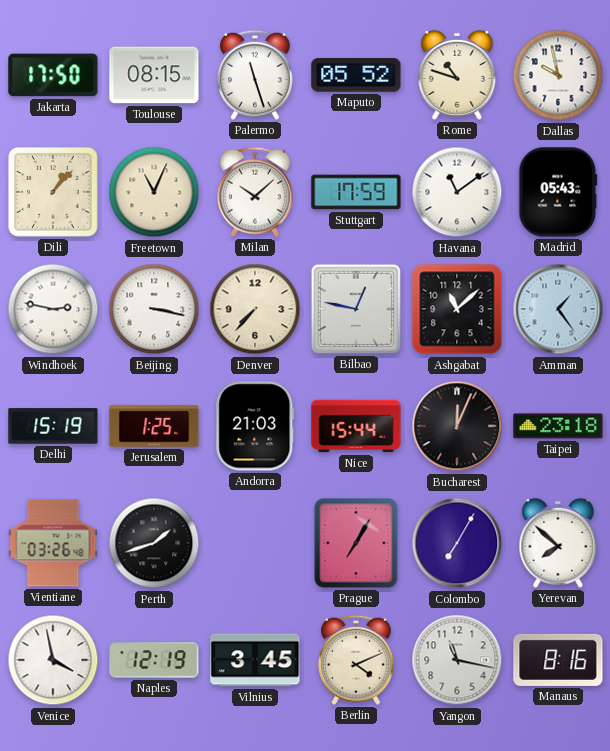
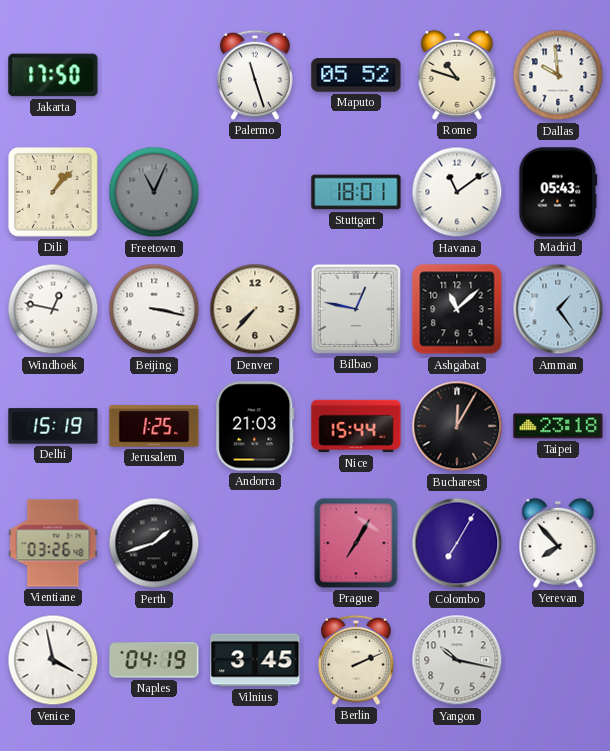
Toulouse: 08:15 -> none (154, 75)
Dallas: 9:58 -> 9:59 (558, 75)
Freetown dial: cream -> grey (154, 192)
Milan: 10:08 -> none (256, 192)
Stuttgart: 17:59 -> 18:01 (356, 192)
Windhoek: 2:47 -> 12:47 (53, 309)
Bucharest: 12:04 -> 12:05 (457, 426)
Yerevan: 7:52 -> 7:53 (558, 543)
Naples: 12:19 -> 04:19 (154, 660)
Berlin: 4:11 -> 2:11 (357, 660)
Yangon: 11:17 -> 10:17 (457, 660)
Manaus: 8:16 -> none (558, 660)
